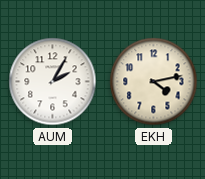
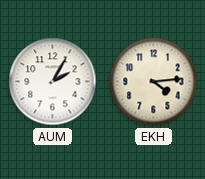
EKH: 4:13 -> 4:14 (154, 82)
